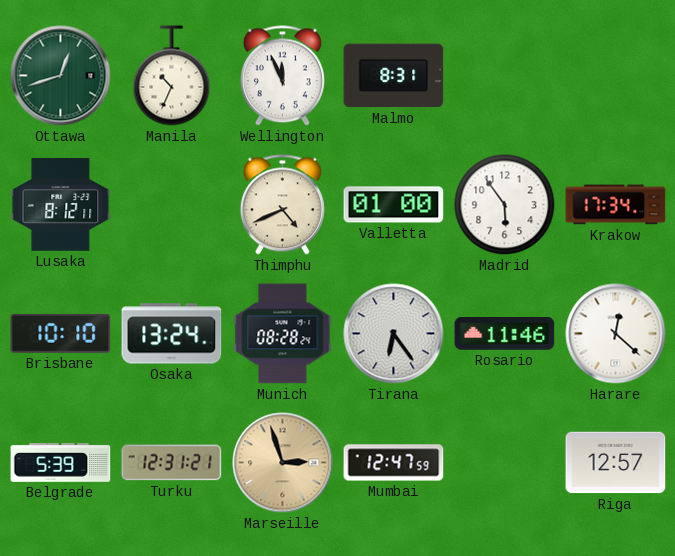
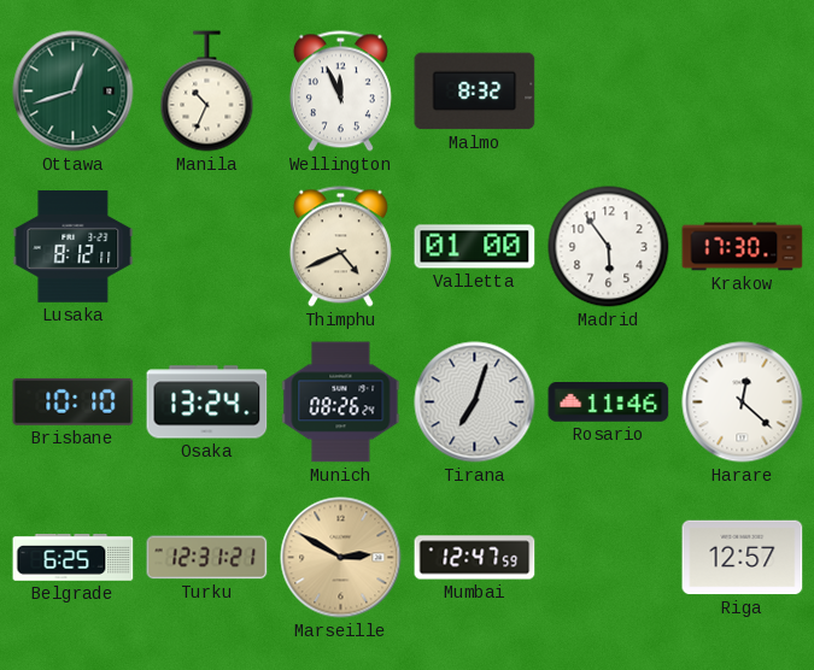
Malmo: 8:31 -> 8:32 (475, 92)
Krakow: 17:34 -> 17:30 (743, 247)
Munich: 08:28 -> 08:26 (341, 402)
Tirana: 6:24 -> 7:03 (475, 402)
Belgrade: 5:39 -> 6:25 (74, 558)
Marseille: 2:57 -> 2:50 (341, 558)
